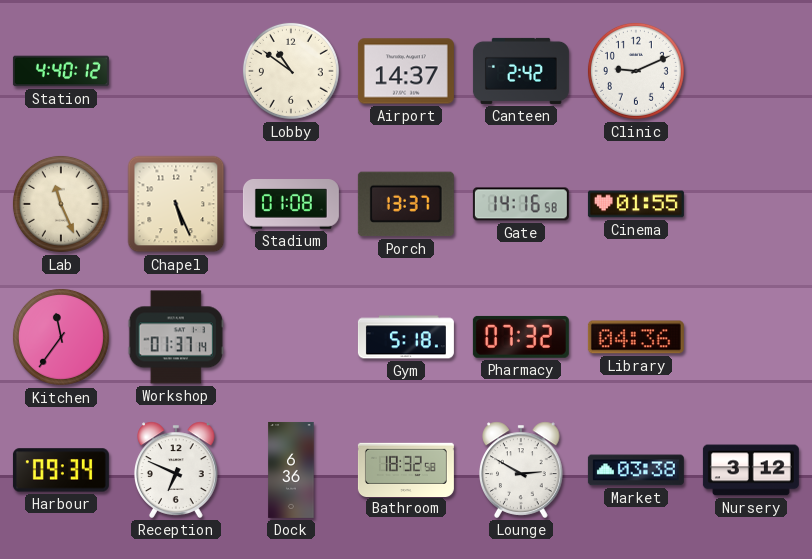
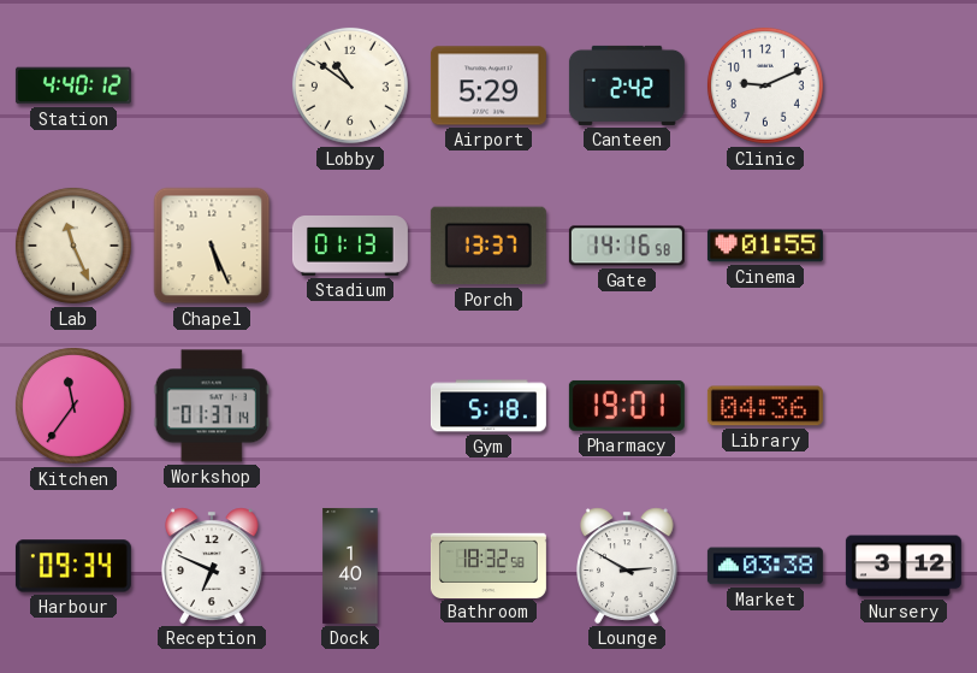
Airport: 14:37 -> 5:29 (488, 85)
Stadium: 01:08 -> 01:13 (350, 247)
Pharmacy: 07:32 -> 19:01 (627, 406)
Dock: 6:36 -> 1:40 (350, 566)
